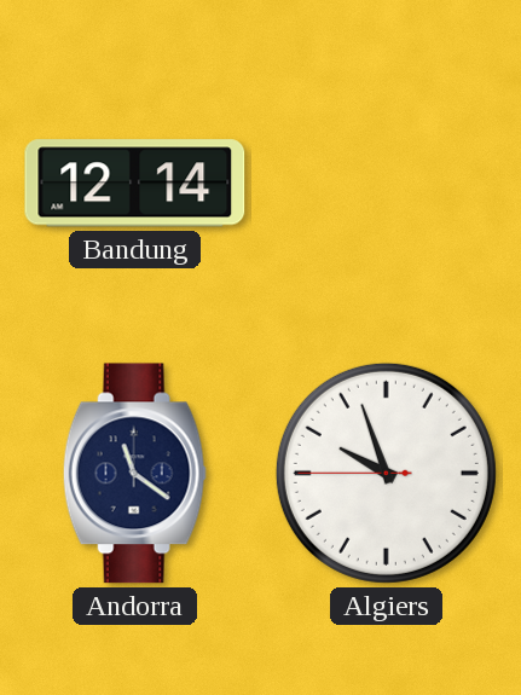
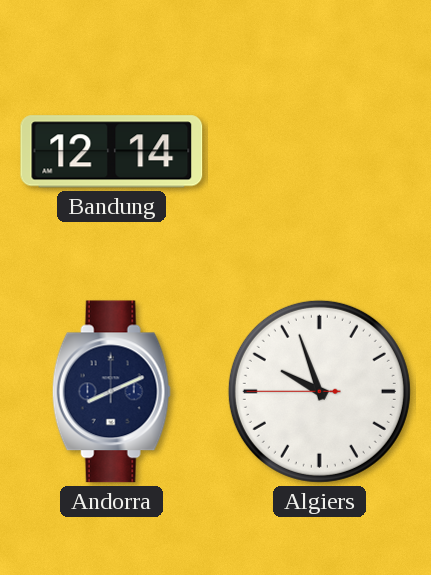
Andorra: 11:21 -> 8:11 (111, 392)
